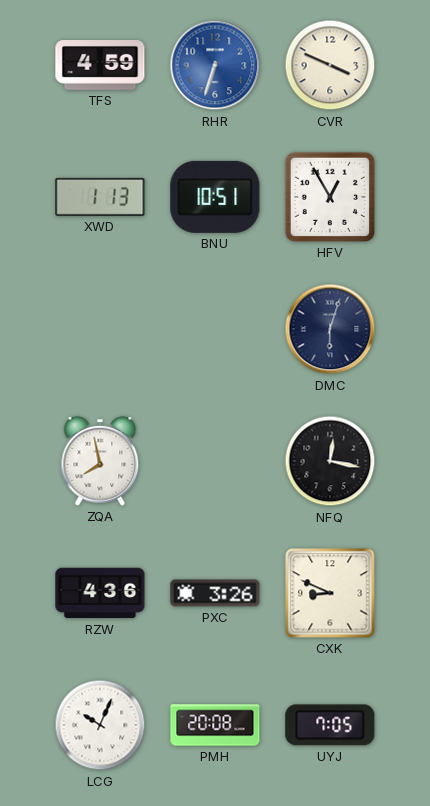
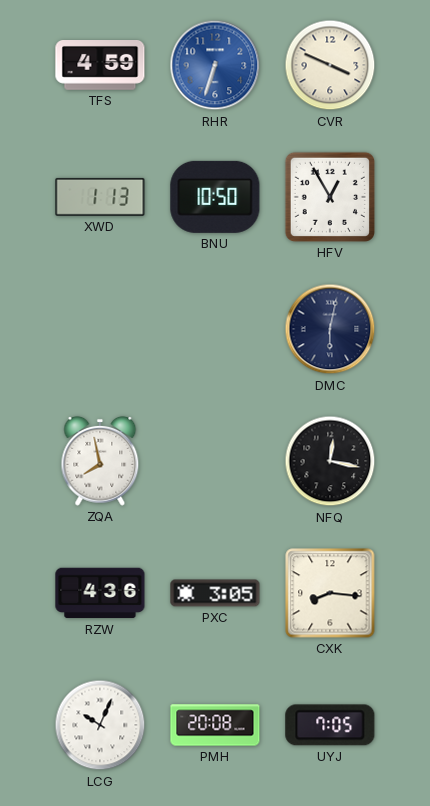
BNU: 10:51 -> 10:50 (215, 197)
DMC: 6:03 -> 6:02 (330, 329)
PXC: 3:26 -> 3:05 (215, 593)
CXK: 8:49 -> 8:16 (330, 593)
